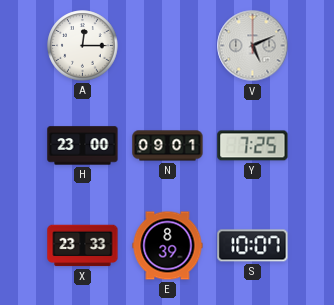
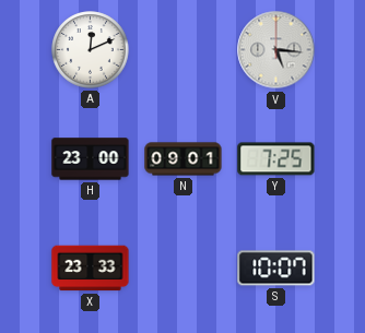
A: 12:15 -> 12:11 (91, 50)
V: 5:11 -> 5:16 (276, 50)
E: 8:39 -> none (168, 246)
